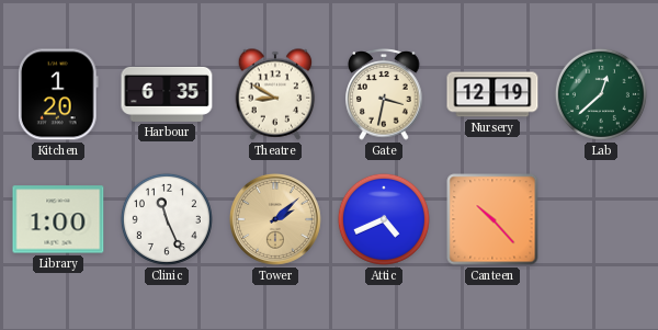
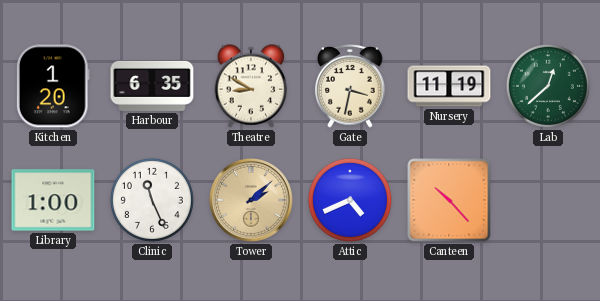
Nursery: 12:19 -> 11:19 (449, 86)
